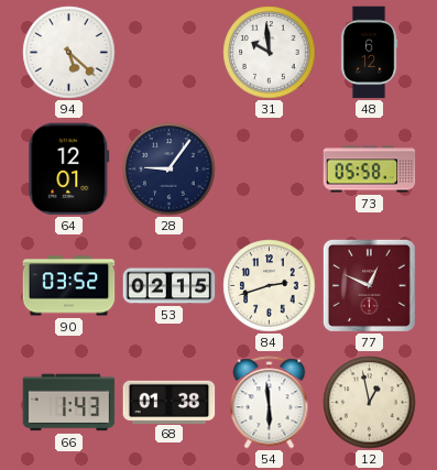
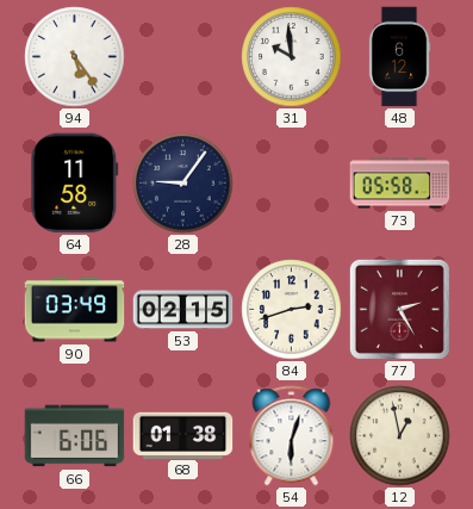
94: 5:22 -> 5:24 (75, 57)
64: 12:01 -> 11:58 (75, 184)
90: 03:52 -> 03:49 (75, 310)
77: 12:49 -> 2:25 (399, 309)
66: 1:43 -> 6:06 (75, 436)
54: 5:59 -> 6:03 (292, 436)
